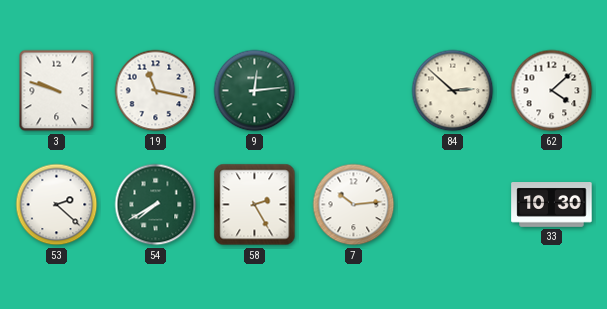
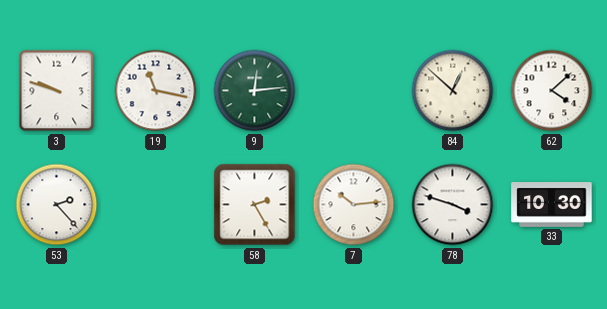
84: 2:52 -> 12:52 (453, 91)
53: 2:22 -> 2:23 (57, 205)
54: 7:40 -> none (156, 205)
78: none -> 3:48 (453, 205)
